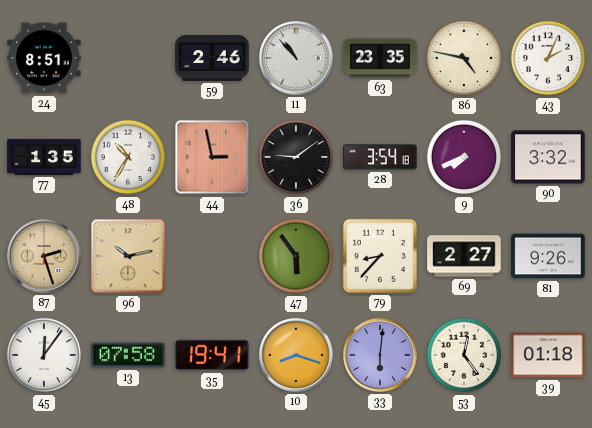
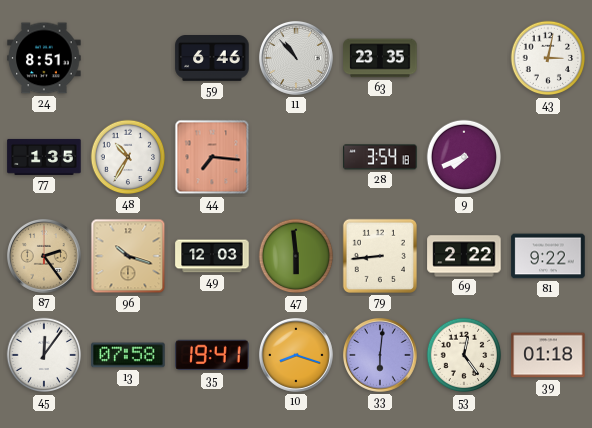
59: 2:46 -> 6:46 (212, 59)
86: 4:47 -> none (464, 58)
43: 2:04 -> 3:02 (548, 58)
44: 2:58 -> 7:16 (212, 157)
36: 9:09 -> none (296, 157)
90: 3:32 -> none (548, 157)
87: 2:27 -> 2:24 (44, 256)
96: 10:13 -> 10:18 (128, 256)
49: none -> 12:03 (212, 256)
47: 5:54 -> 5:59 (296, 256)
79: 8:37 -> 8:44 (380, 256)
69: 2:27 -> 2:22 (464, 256)
81: 9:26 -> 9:22 (548, 256)
